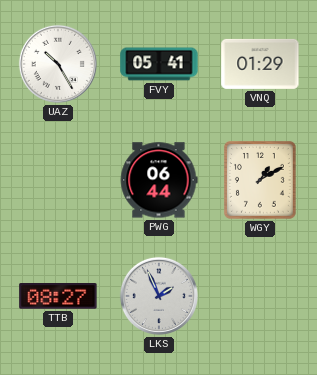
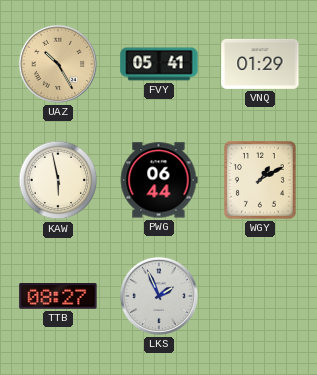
UAZ dial: white -> champagne (58, 64)
KAW: none -> 5:58 (58, 180)
